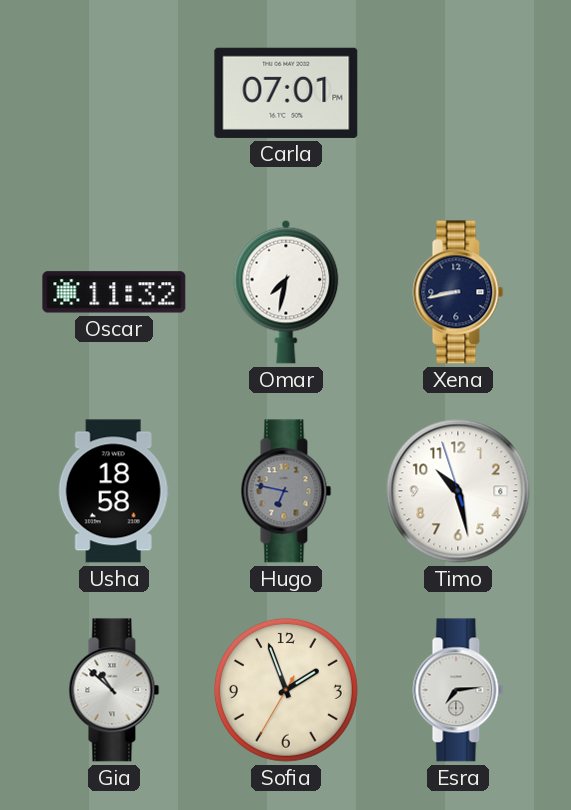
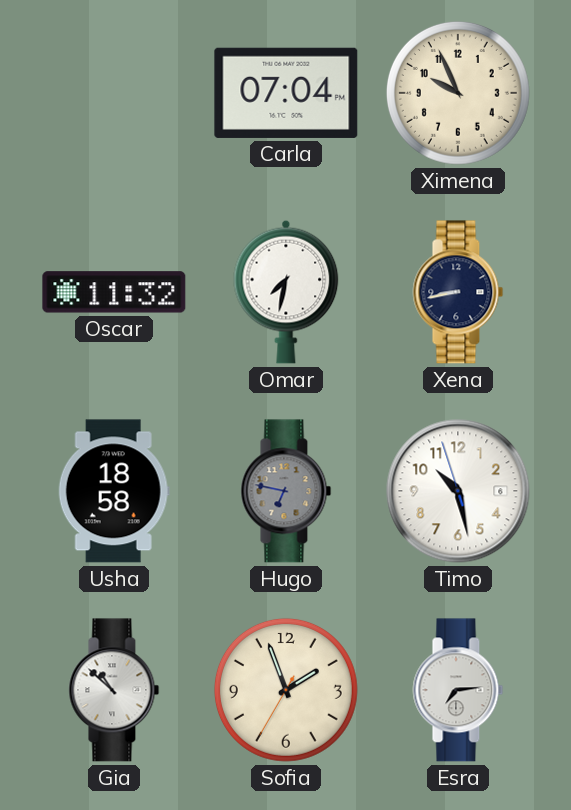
Carla: 07:01 -> 07:04 (286, 93)
Ximena: none -> 9:56 (458, 93)
